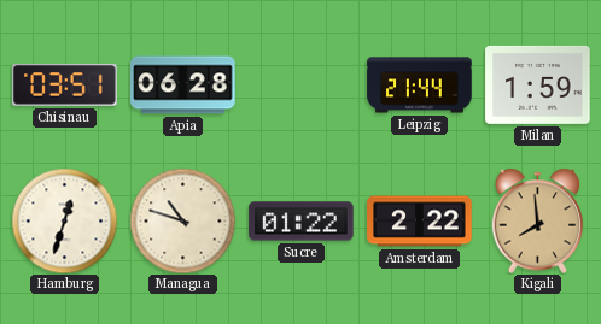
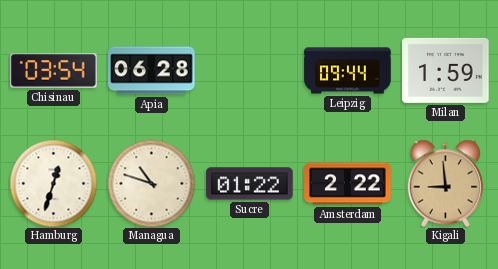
Chisinau: 03:51 -> 03:54 (54, 71)
Leipzig: 21:44 -> 09:44 (348, 71)
Kigali: 7:59 -> 8:59 (446, 183)
